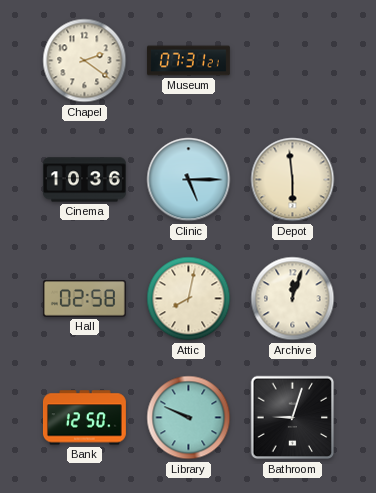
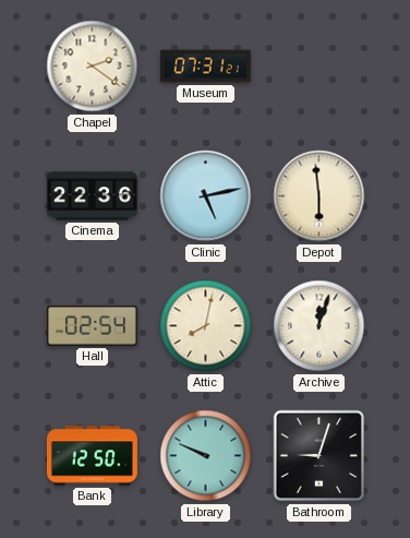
Cinema: 10:36 -> 22:36 (92, 196)
Clinic: 5:15 -> 5:13 (206, 196)
Hall: 02:58 -> 02:54 (92, 326)
